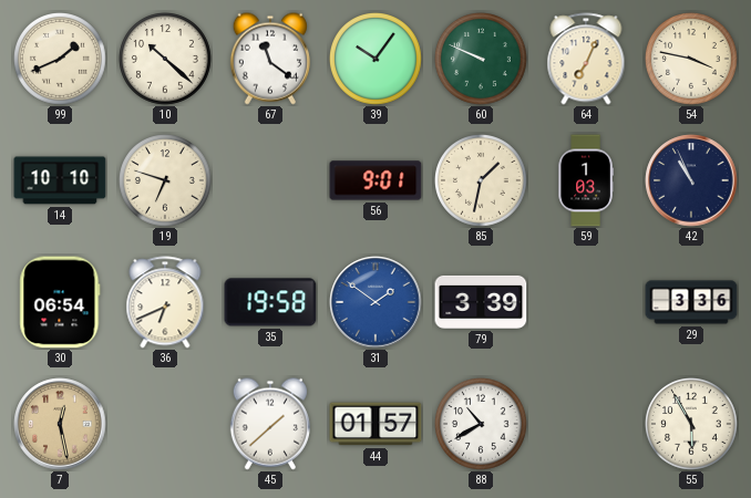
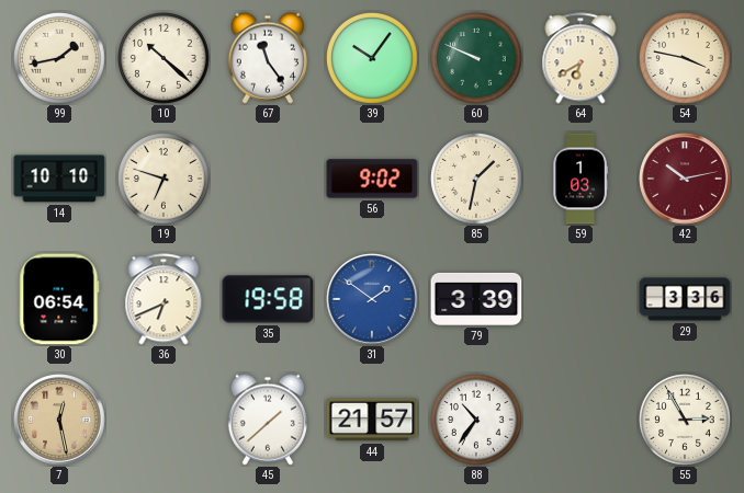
99: 1:41 -> 1:43 (60, 59)
67: 11:21 -> 11:24 (268, 58)
64: 7:04 -> 6:40 (580, 58)
56: 9:01 -> 9:02 (372, 179)
42: 10:56 -> 10:13 (685, 179)
42 dial: navy -> burgundy (685, 179)
44: 01:57 -> 21:57 (372, 420)
88: 10:40 -> 10:36 (477, 421)
55: 5:55 -> 2:55 (686, 421)
